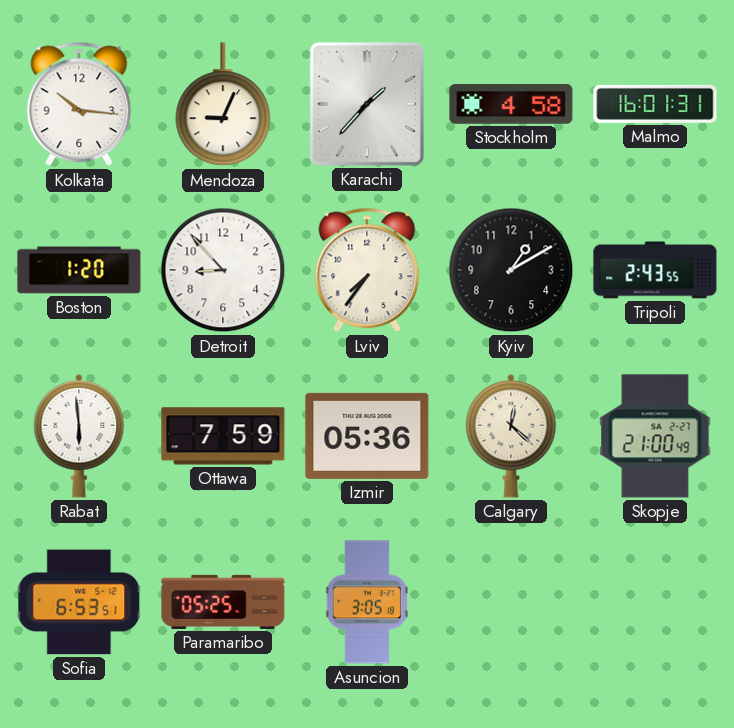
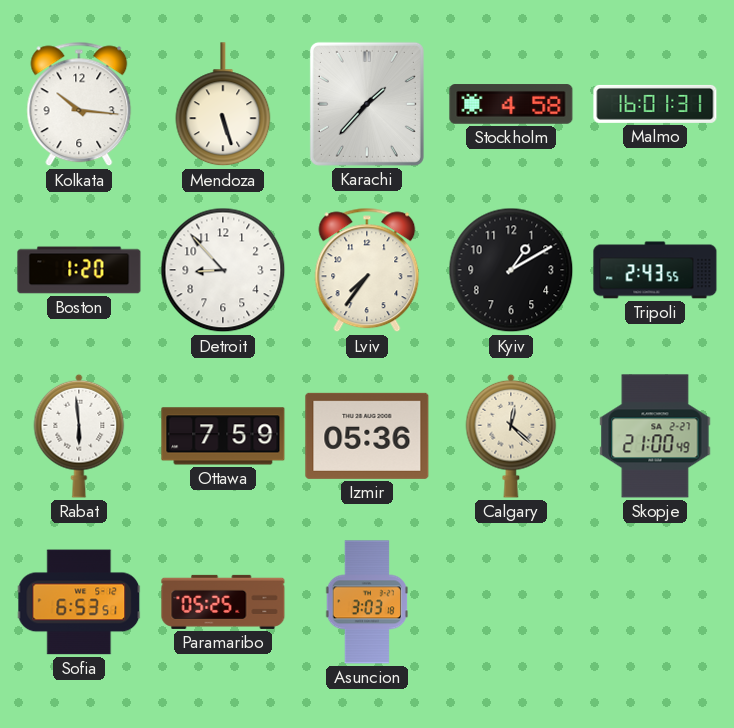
Mendoza: 9:04 -> 5:27 (223, 105)
Asuncion: 3:05 -> 3:03 (366, 602)
